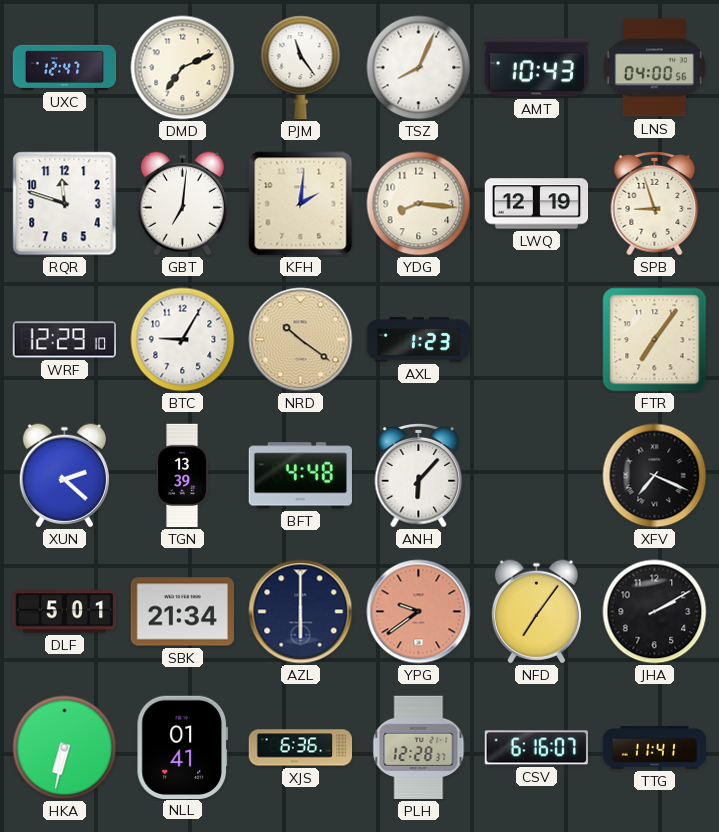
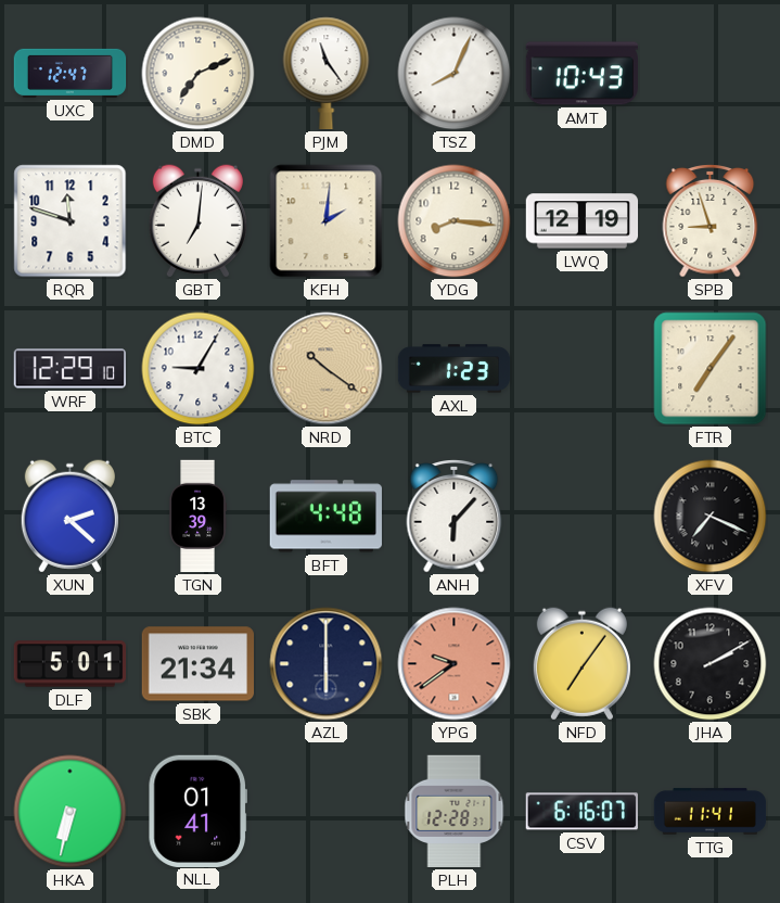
LNS: 04:00 -> none (655, 68)
XJS: 6:36 -> none (301, 748)
